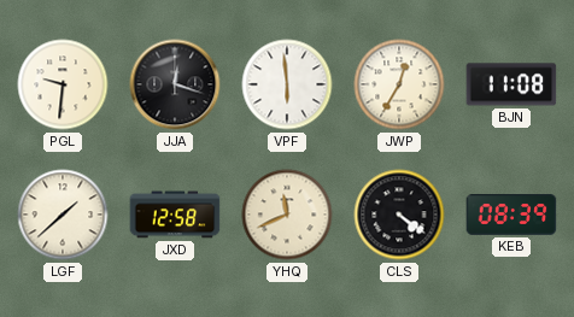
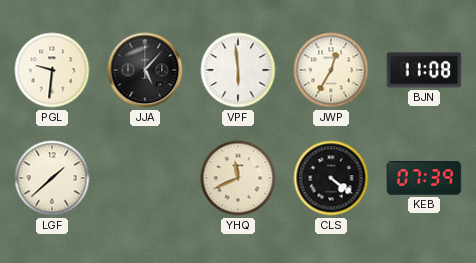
JJA: 12:18 -> 5:07 (145, 70)
JXD: 12:58 -> none (175, 215)
KEB: 08:39 -> 07:39 (424, 179)
